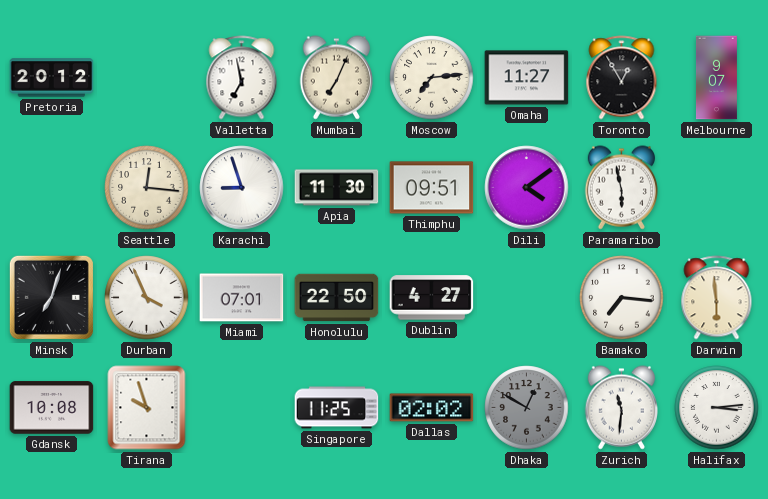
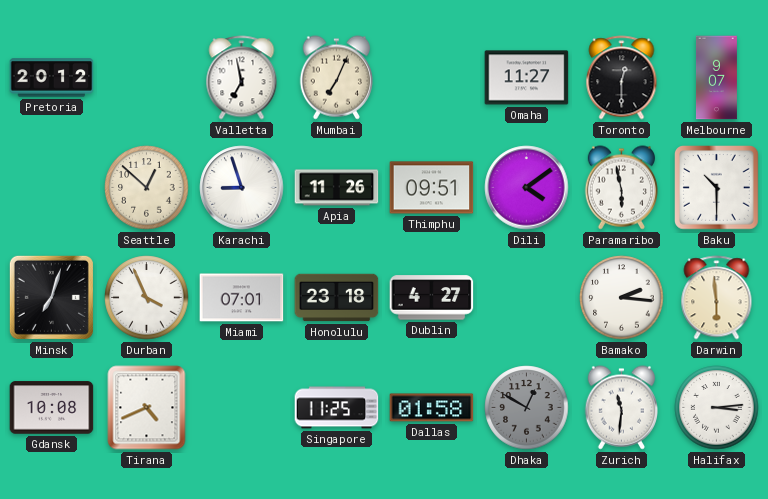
Moscow: 7:14 -> none (432, 78)
Toronto: 12:55 -> 12:30 (622, 78)
Seattle: 12:16 -> 12:52 (147, 188)
Apia: 11:30 -> 11:26 (337, 188)
Baku: none -> 10:30 (717, 188)
Honolulu: 22:50 -> 23:18 (337, 298)
Bamako: 7:16 -> 2:16 (622, 298)
Tirana: 9:57 -> 4:41 (147, 408)
Dallas: 02:02 -> 01:58 (432, 408)
